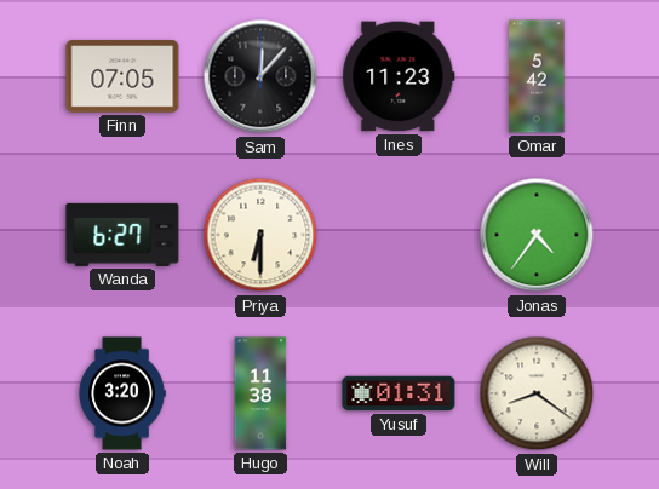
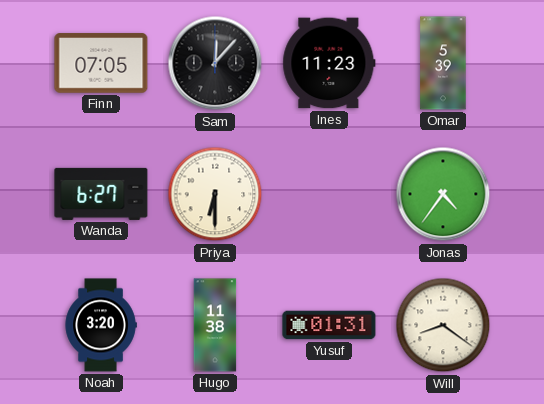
Omar: 5:42 -> 5:39 (443, 63)
